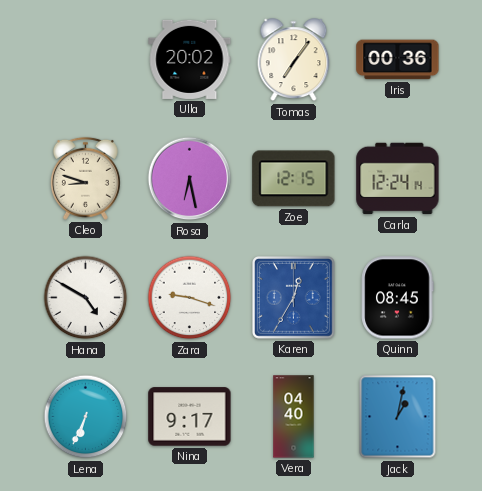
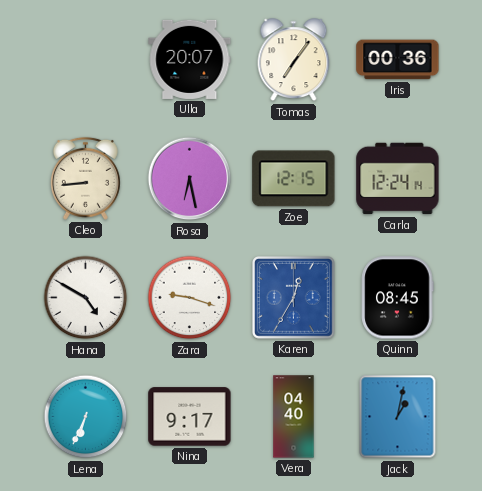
Ulla: 20:02 -> 20:07 (190, 59)
Cleo: 8:48 -> 8:44 (85, 178)
